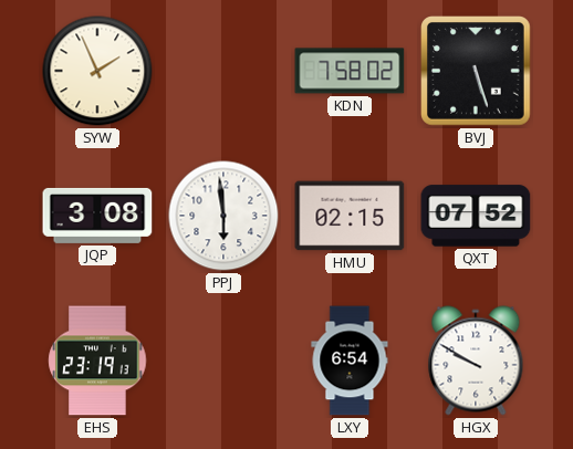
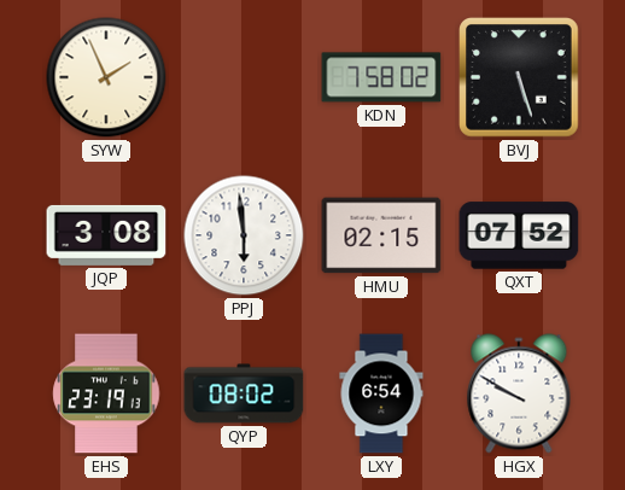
QYP: none -> 08:02 (244, 393)
